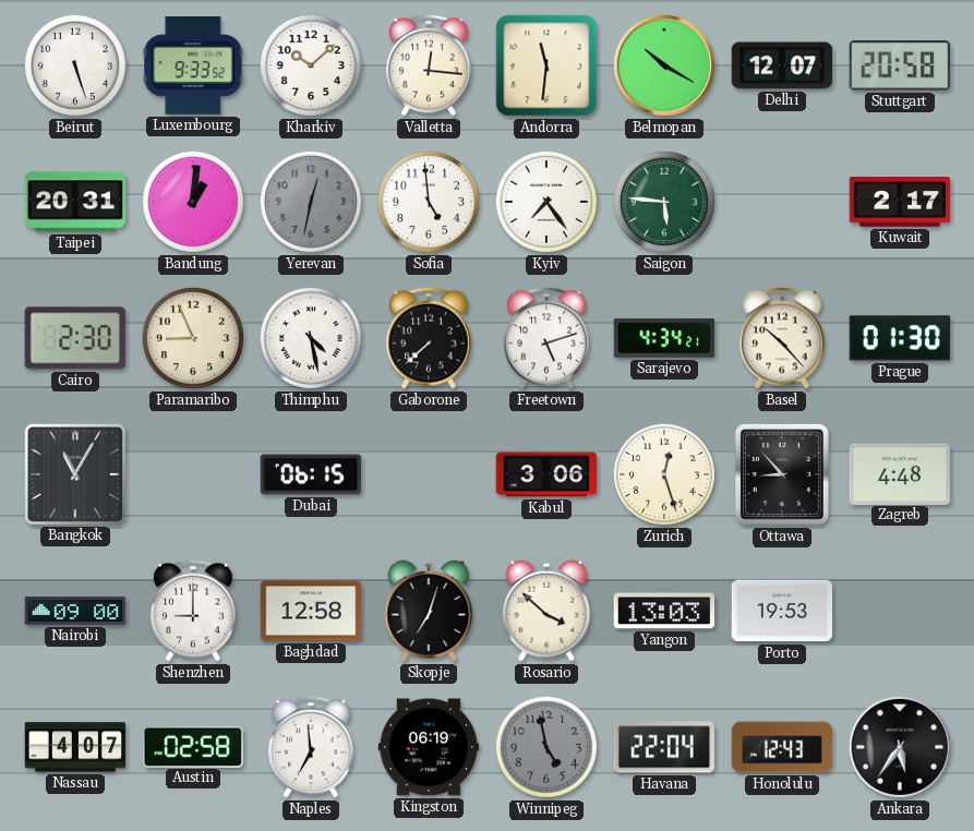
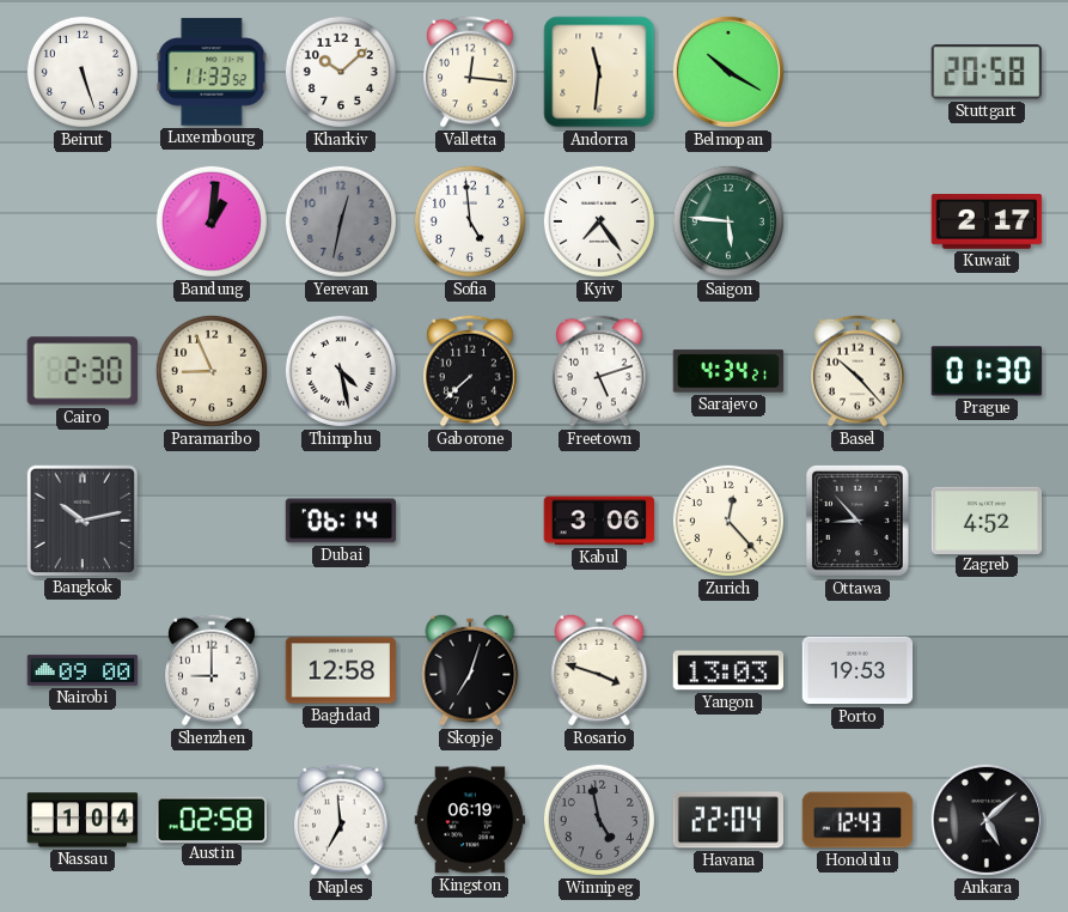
Luxembourg: 9:33 -> 11:33 (212, 72)
Delhi: 12:07 -> none (782, 65)
Taipei: 20:31 -> none (75, 202)
Bangkok: 11:05 -> 10:13 (81, 519)
Dubai: 06:15 -> 06:14 (341, 521)
Zurich: 12:27 -> 12:23 (728, 521)
Zagreb: 4:48 -> 4:52 (987, 519)
Rosario: 3:52 -> 3:48 (599, 670)
Nassau: 4:07 -> 1:04 (83, 820)
Ankara: 5:36 -> 5:08 (987, 820)
